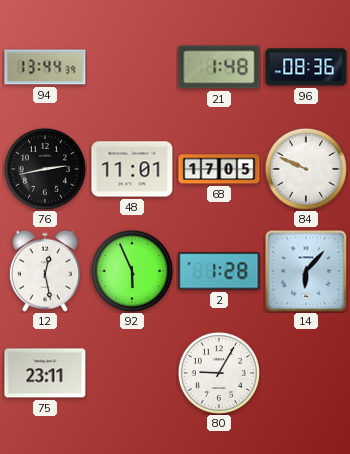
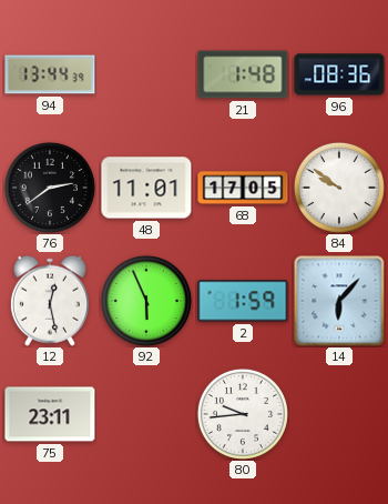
76: 2:43 -> 2:39 (50, 188)
84: 9:49 -> 9:51 (339, 188)
2: 1:28 -> 1:59 (243, 301)
80: 9:05 -> 9:44 (243, 414)
